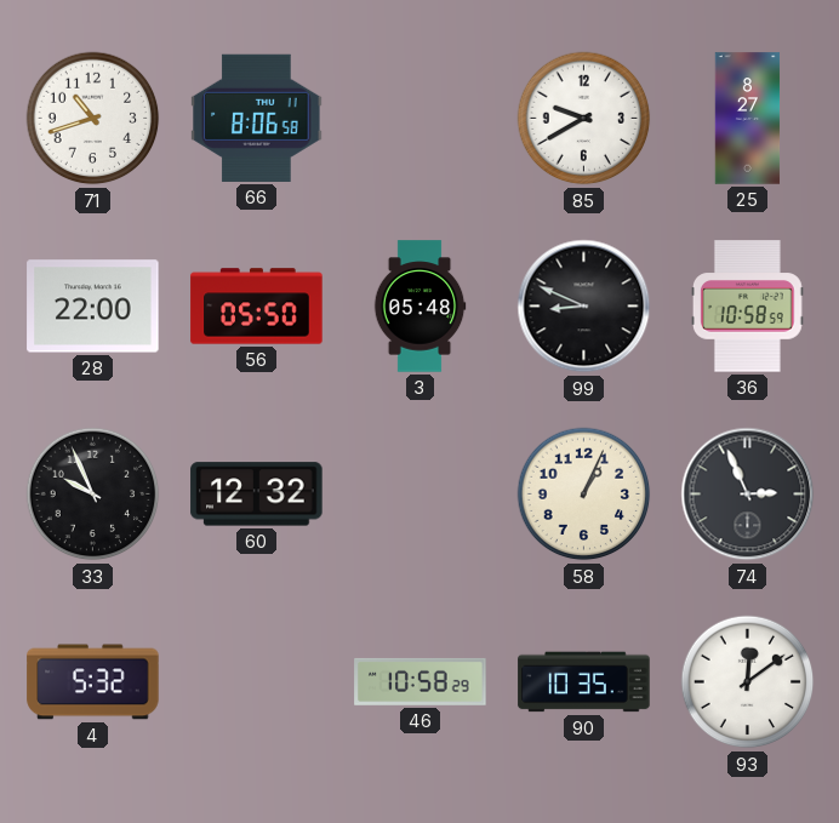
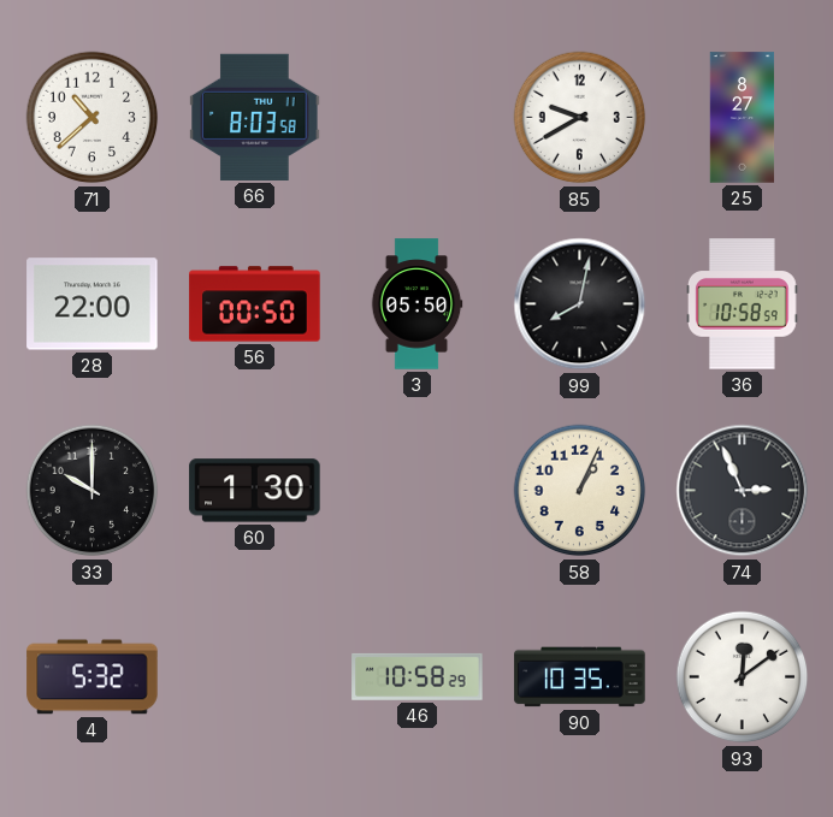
71: 10:42 -> 10:38 (93, 118)
66: 8:06 -> 8:03 (255, 117)
56: 05:50 -> 00:50 (255, 304)
3: 05:48 -> 05:50 (416, 304)
99: 8:49 -> 8:02 (580, 304)
33: 9:56 -> 10:00 (93, 491)
60: 12:32 -> 1:30 (255, 491)
